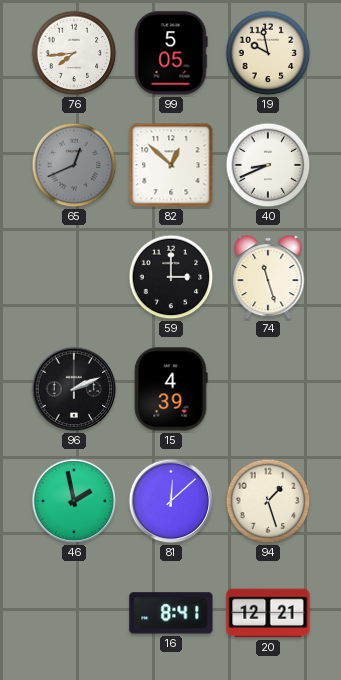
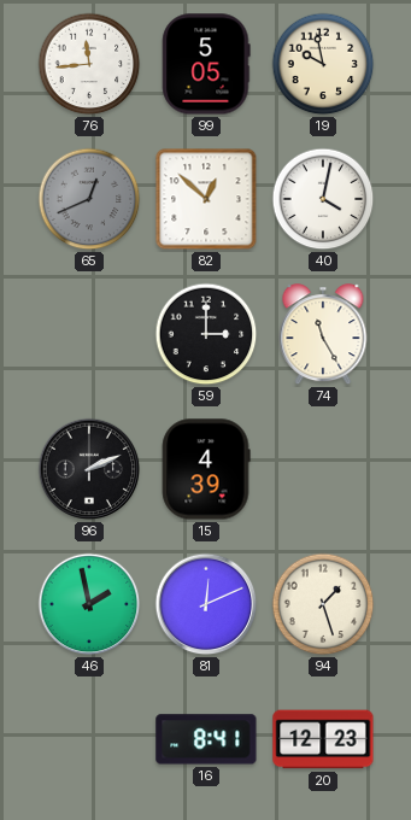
76: 7:44 -> 11:44 (89, 64)
40: 8:41 -> 4:02 (323, 199)
74: 11:27 -> 11:25 (323, 335)
81: 12:08 -> 12:11 (206, 604)
20: 12:21 -> 12:23 (323, 739)
